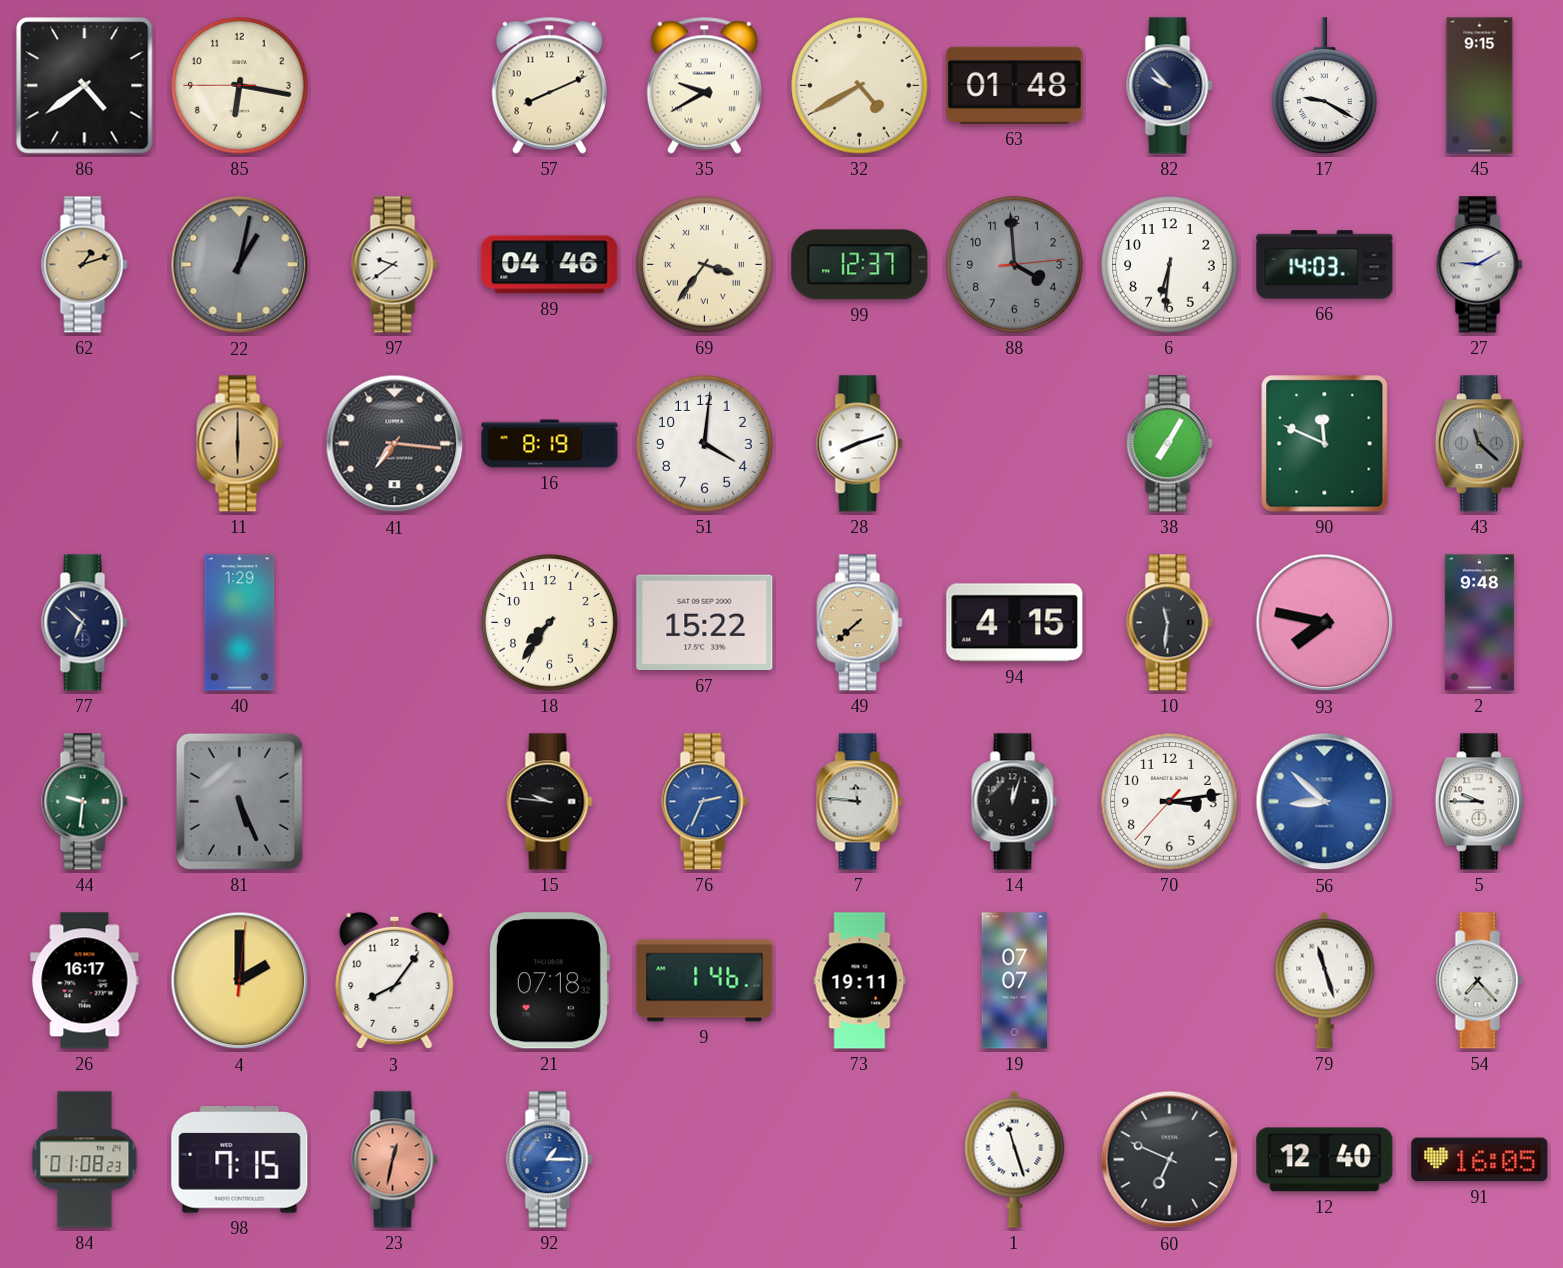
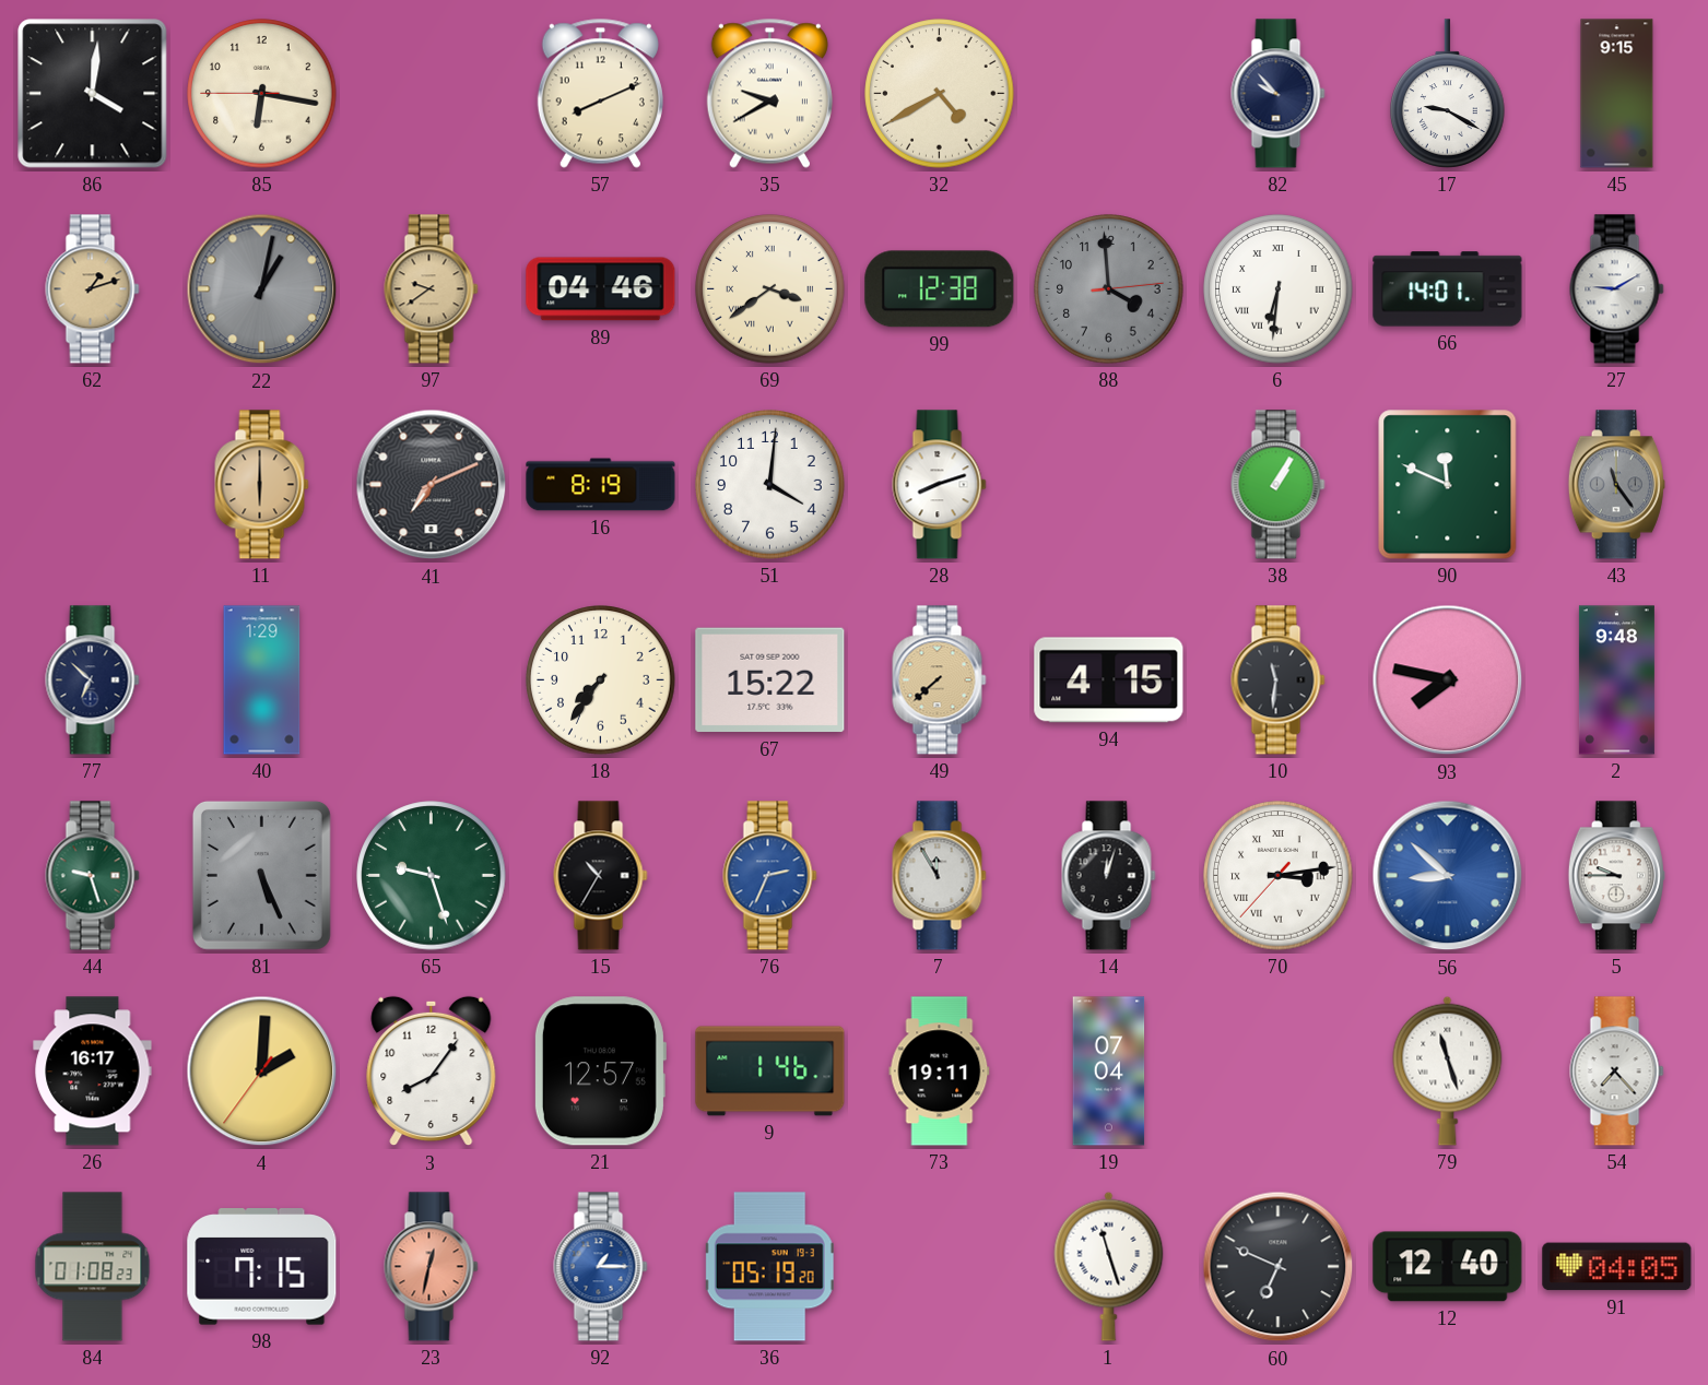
86: 4:39 -> 4:01 (93, 94)
63: 01:48 -> none (1015, 85)
97 dial: white -> champagne (432, 289)
69: 3:36 -> 3:39 (770, 289)
99: 12:37 -> 12:38 (940, 289)
6 numerals: Arabic -> Roman (1279, 289)
66: 14:03 -> 14:01 (1448, 289)
41: 7:16 -> 7:11 (432, 485)
38: 7:05 -> 1:05 (1279, 485)
43: 11:22 -> 11:24 (1616, 485)
44: 9:31 -> 9:27 (93, 876)
65: none -> 9:27 (432, 876)
15: 9:46 -> 10:35 (601, 876)
7: 11:46 -> 11:55 (940, 876)
70 numerals: Arabic -> Roman (1279, 876)
4: 2:00:01 -> 2:00:36 (262, 1072)
21: 07:18 -> 12:57 (600, 1072)
19: 07:07 -> 07:04 (1109, 1072)
36: none -> 05:19 (769, 1267)
91: 16:05 -> 04:05 (1617, 1267)
